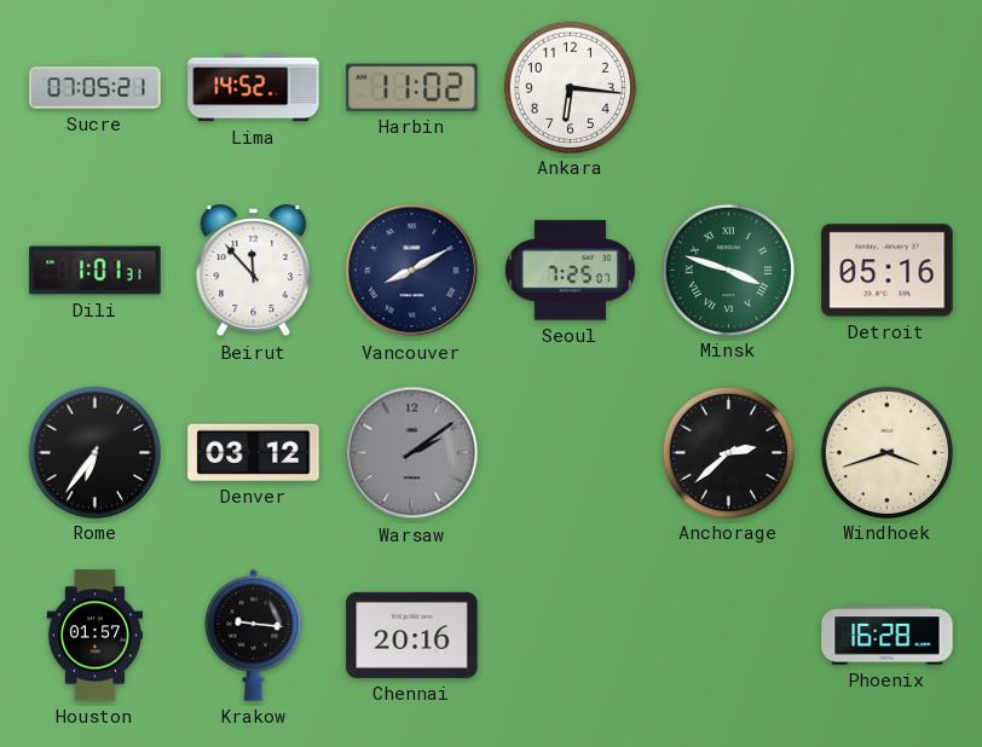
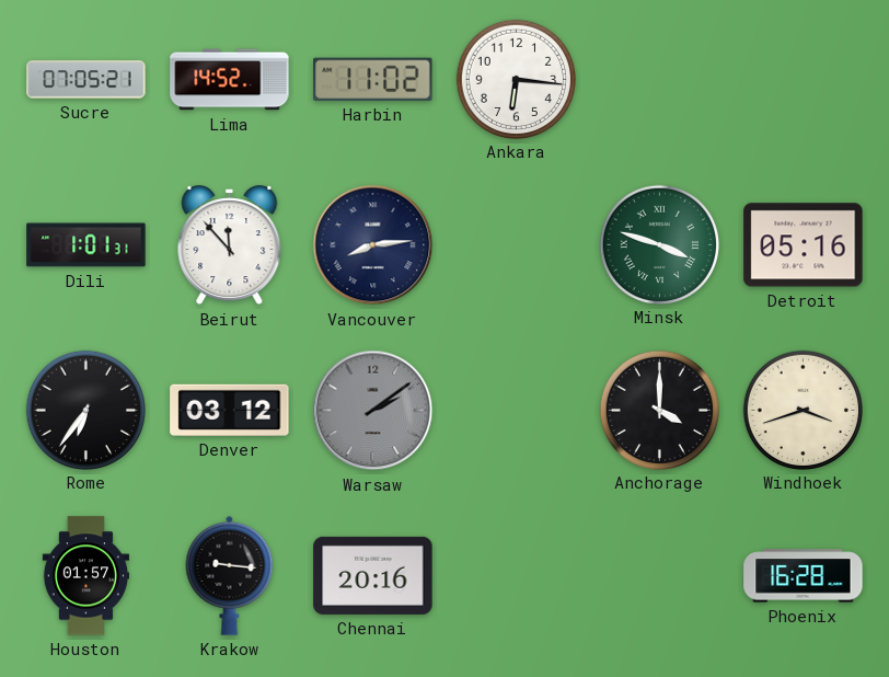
Vancouver: 8:10 -> 8:14 (373, 245)
Seoul: 7:25 -> none (570, 271)
Anchorage: 2:38 -> 4:00 (659, 410)
